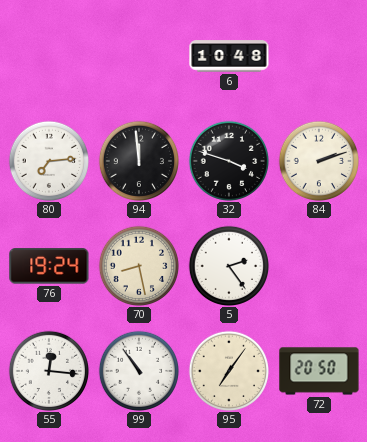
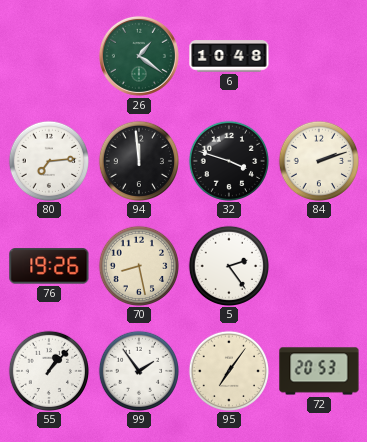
26: none -> 1:21 (139, 56)
76: 19:24 -> 19:26 (49, 266)
55: 12:16 -> 1:07 (49, 370)
99: 10:54 -> 1:54 (139, 370)
72: 20:50 -> 20:53 (319, 371)
